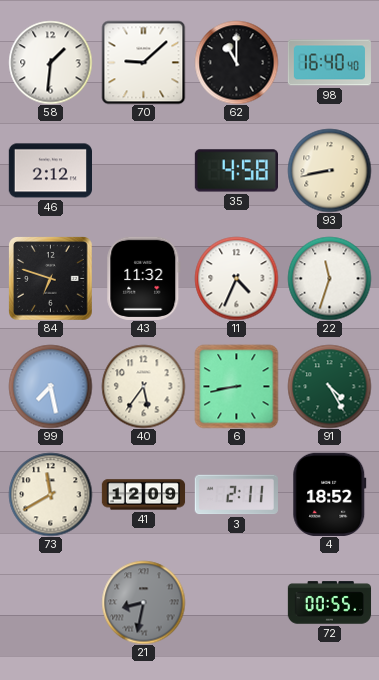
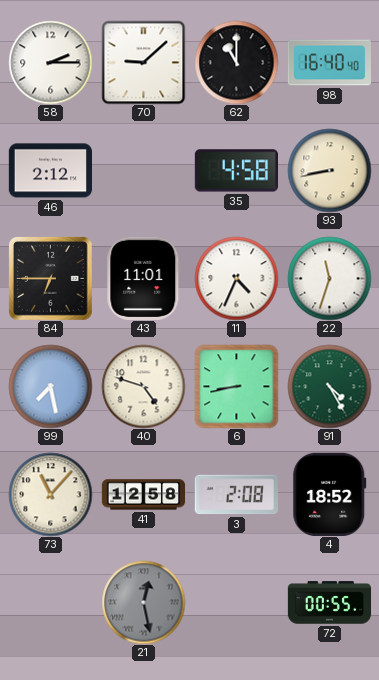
58: 1:31 -> 2:15 (50, 62)
84: 6:48 -> 6:45 (51, 279)
43: 11:32 -> 11:01 (144, 278)
40: 5:36 -> 4:48 (143, 386)
73: 11:40 -> 11:07 (50, 494)
41: 12:09 -> 12:58 (143, 495)
3: 2:11 -> 2:08 (236, 495)
21: 8:32 -> 12:28 (143, 602)
